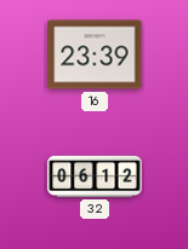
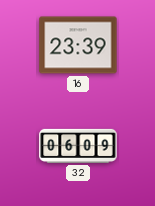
32: 06:12 -> 06:09 (78, 146)
